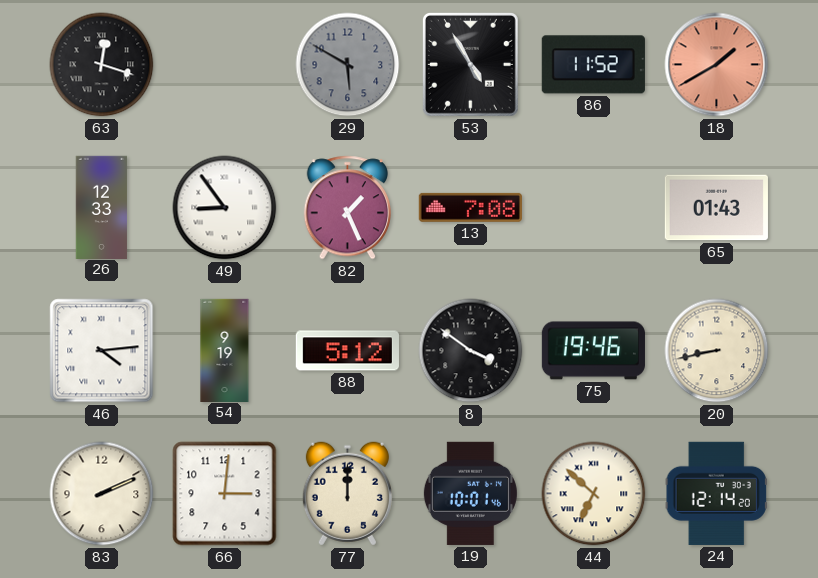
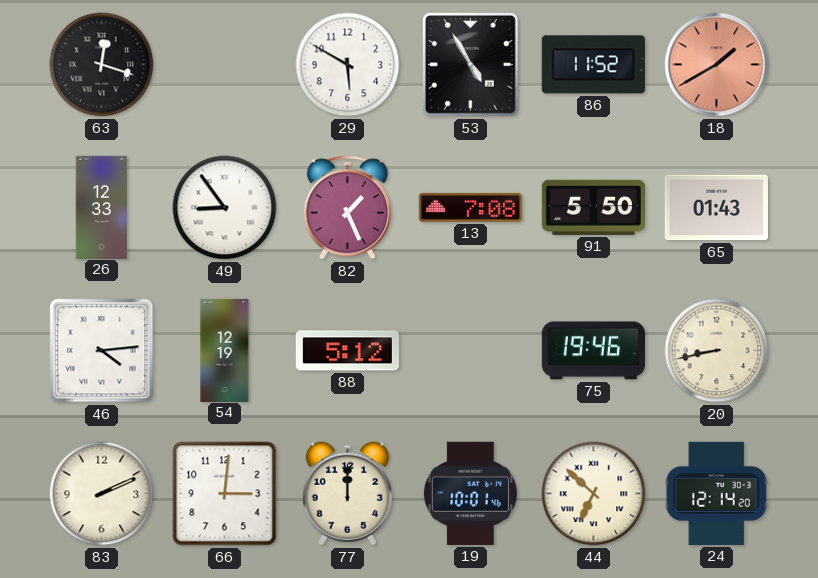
29 dial: grey -> white (348, 65)
91: none -> 5:50 (593, 207)
54: 9:19 -> 12:19 (225, 350)
8: 3:51 -> none (471, 351)
